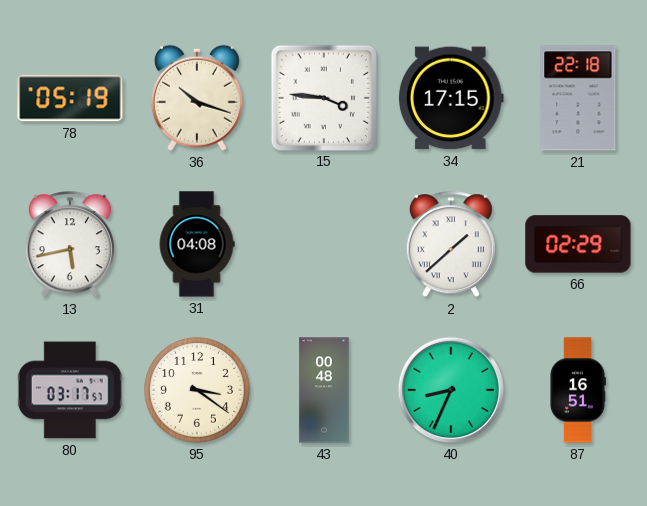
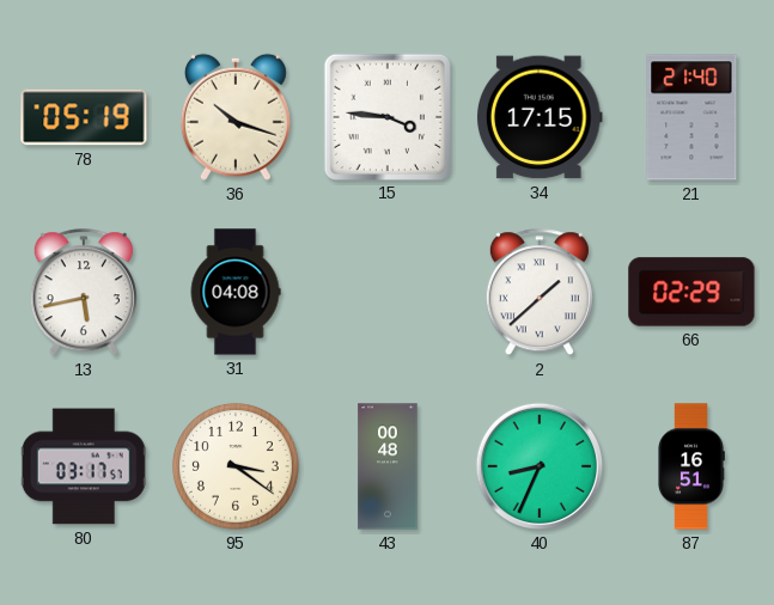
21: 22:18 -> 21:40 (691, 117)
